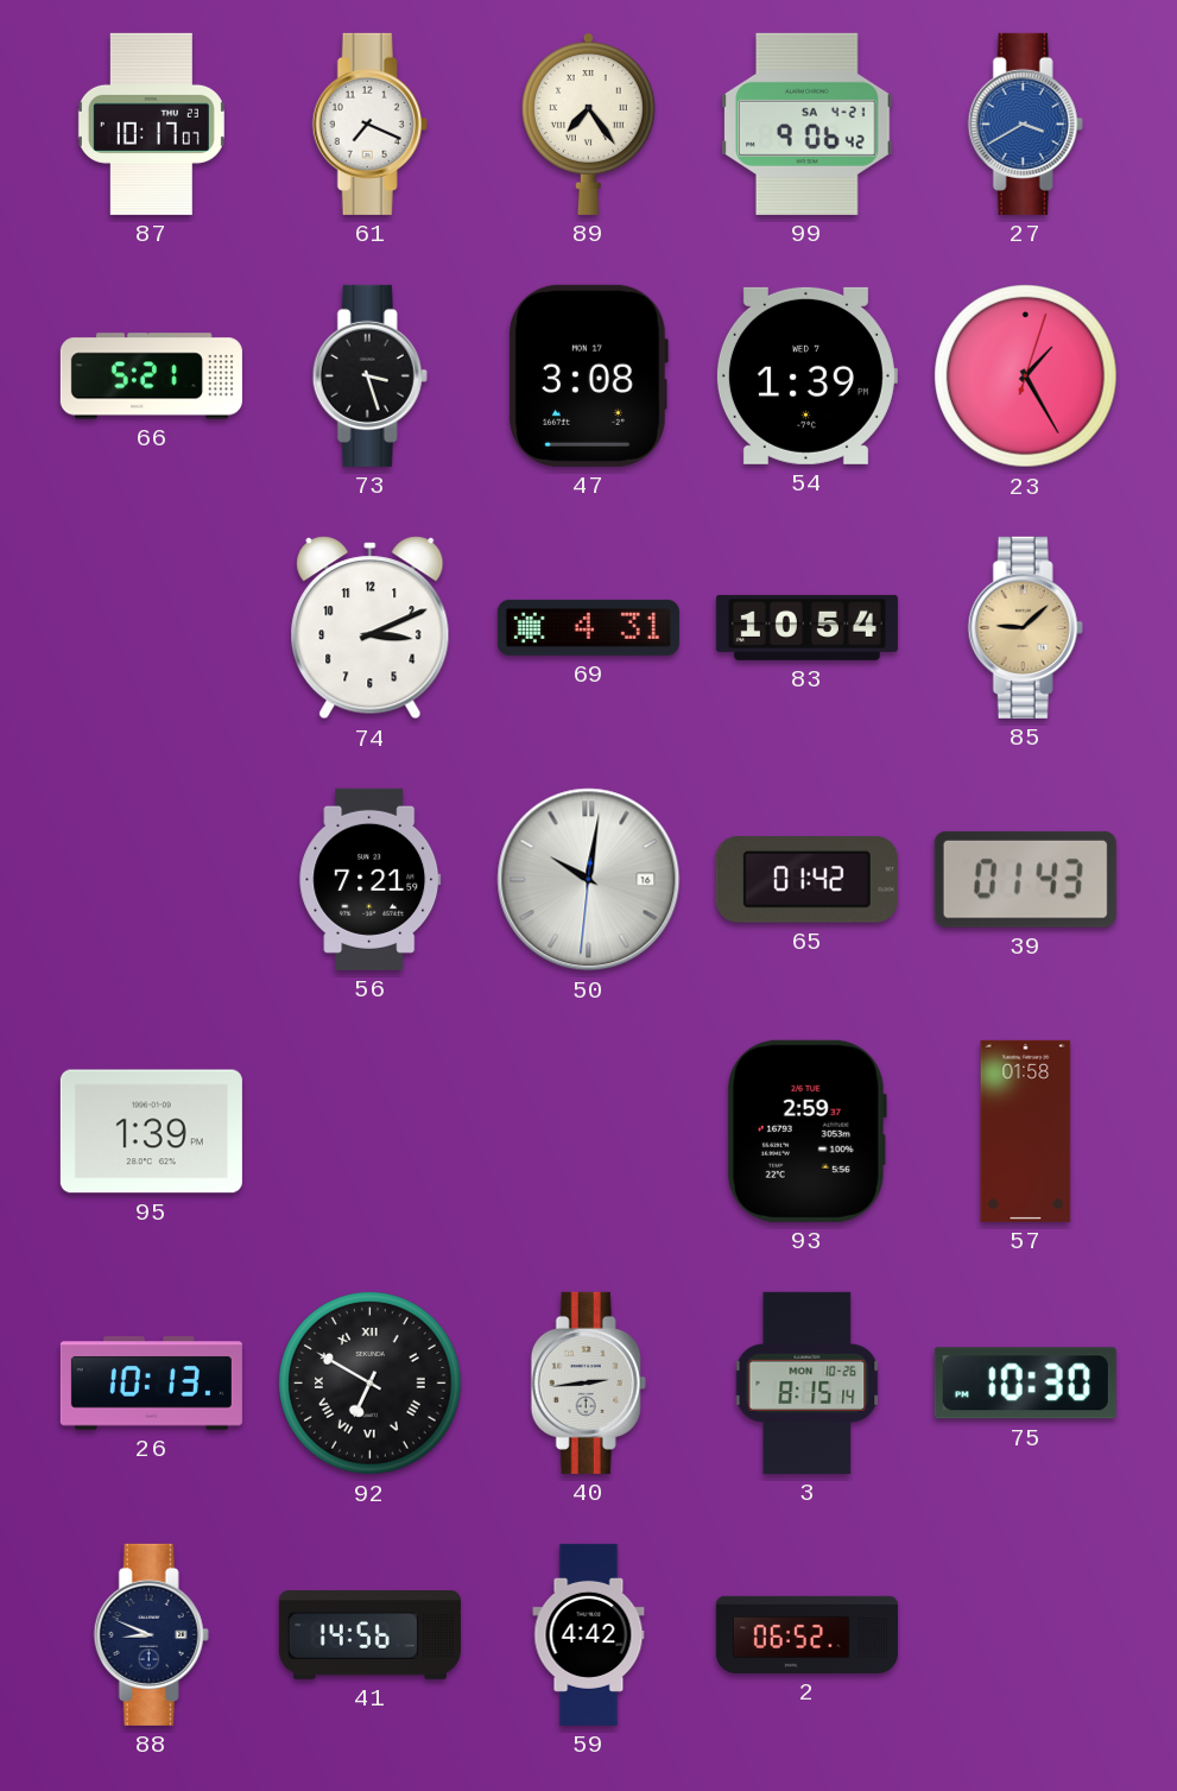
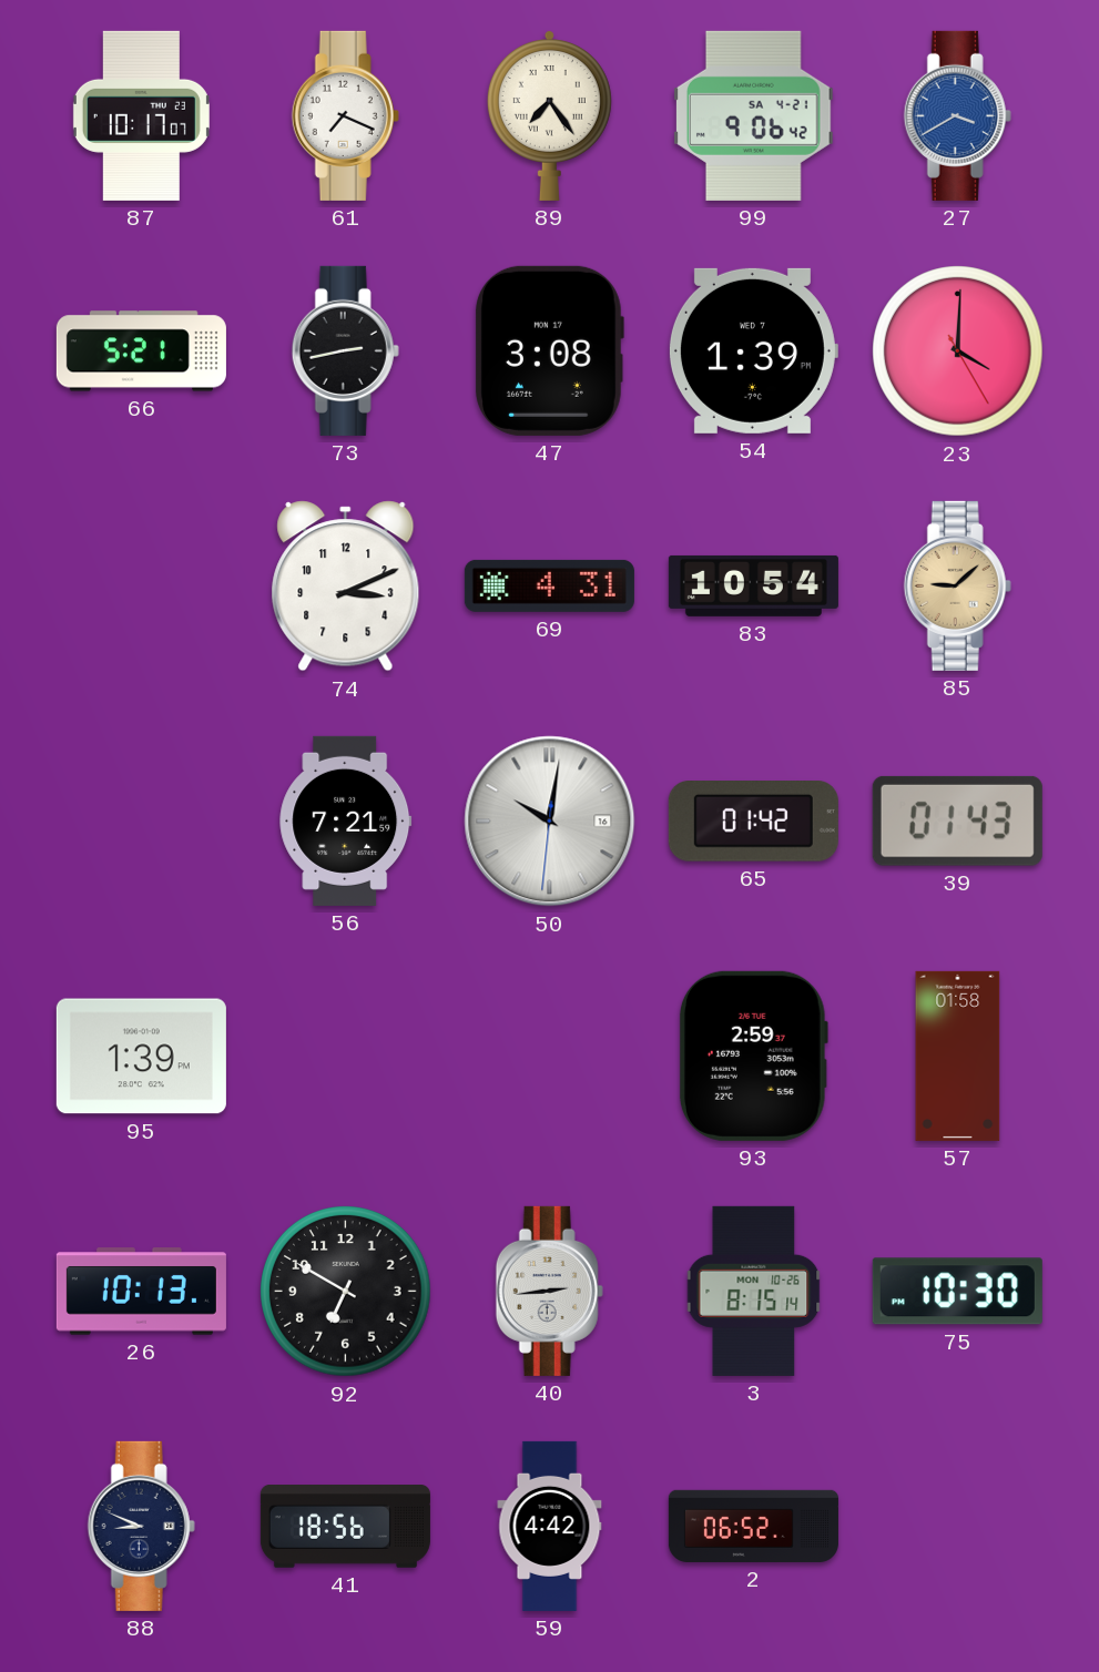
73: 3:27 -> 2:43 (345, 350)
23: 1:25 -> 4:00 (958, 351)
92 numerals: Roman -> Arabic (346, 1292)
41: 14:56 -> 18:56 (345, 1527)
